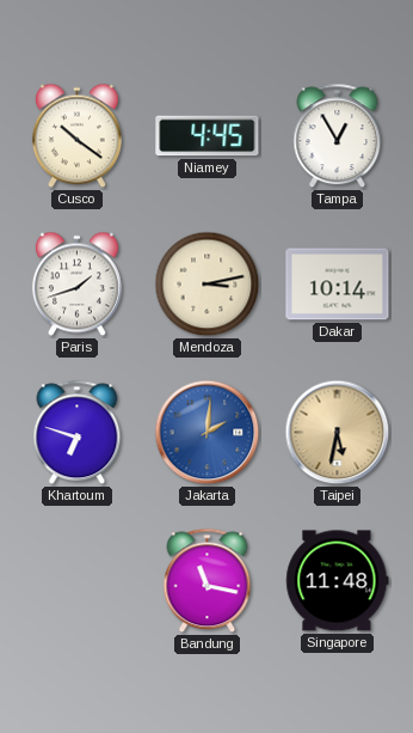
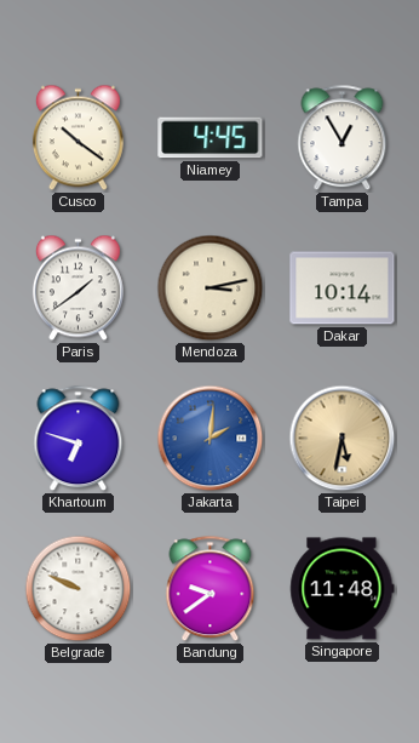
Paris: 1:42 -> 1:39 (78, 288)
Belgrade: none -> 9:49 (79, 589)
Bandung: 11:17 -> 9:39 (211, 589)
